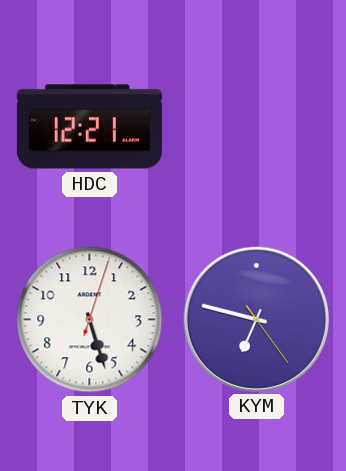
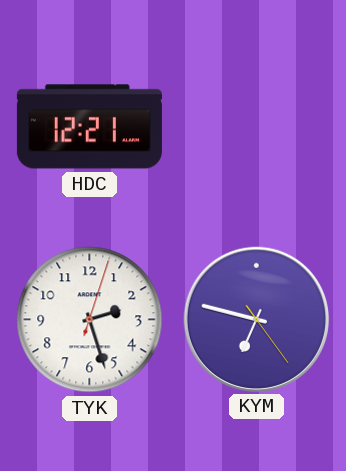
TYK: 5:27 -> 2:27 (90, 320)
